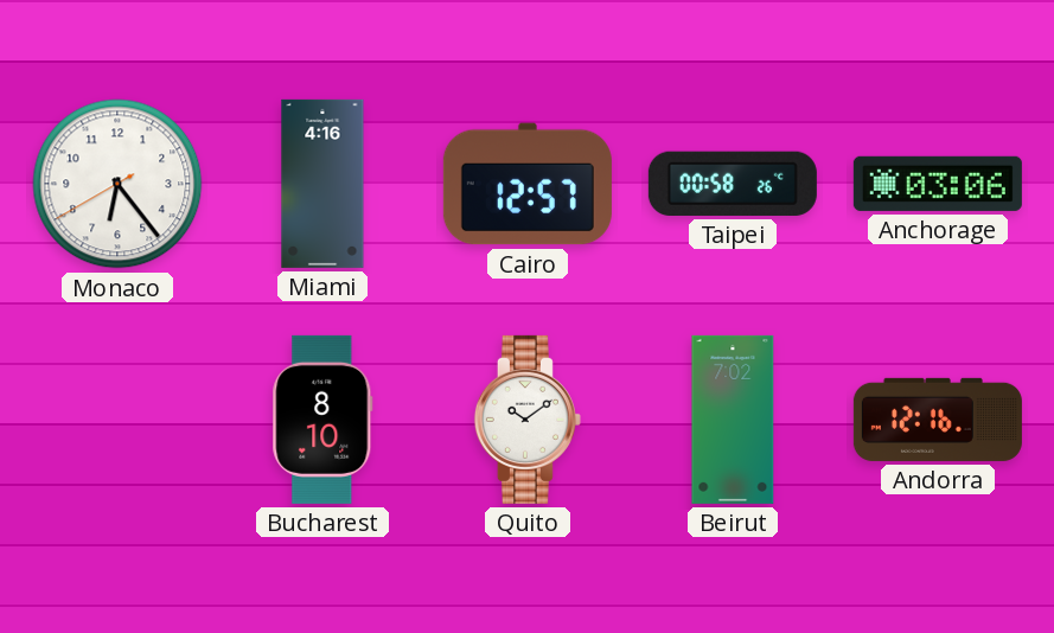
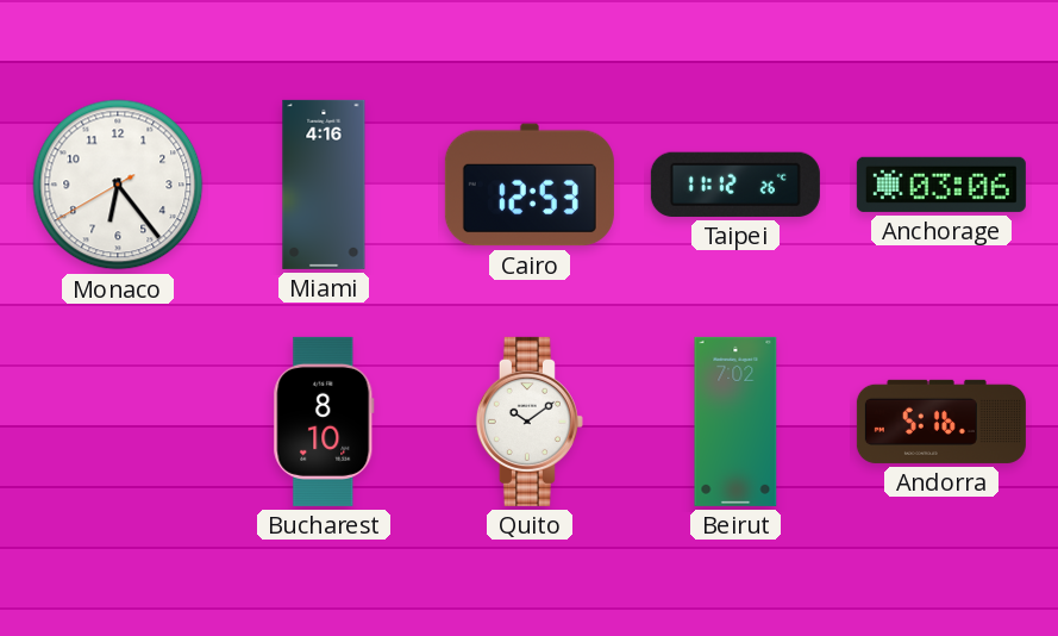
Cairo: 12:57 -> 12:53 (530, 185)
Taipei: 00:58 -> 11:12 (735, 185)
Andorra: 12:16 -> 5:16 (941, 422)
